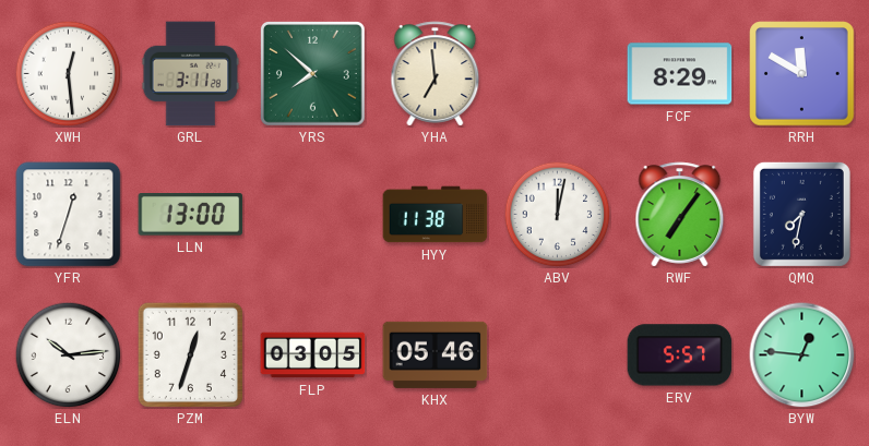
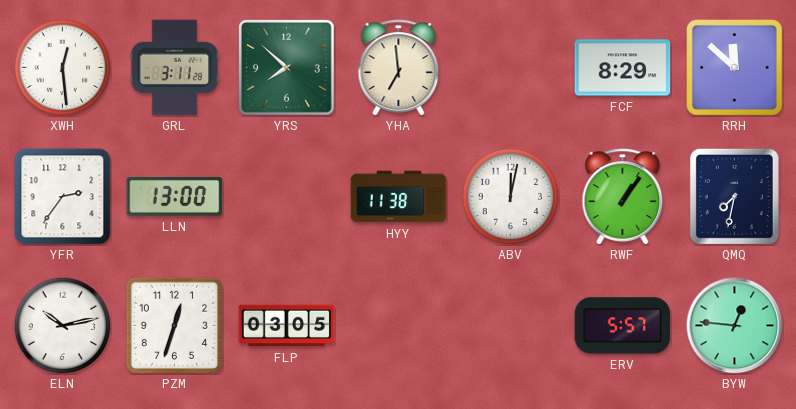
RRH: 11:50 -> 11:52 (735, 68)
YFR: 12:33 -> 2:36 (63, 197)
RWF: 7:06 -> 1:06 (623, 197)
ELN: 10:14 -> 10:13 (62, 325)
KHX: 05:46 -> none (436, 354)
